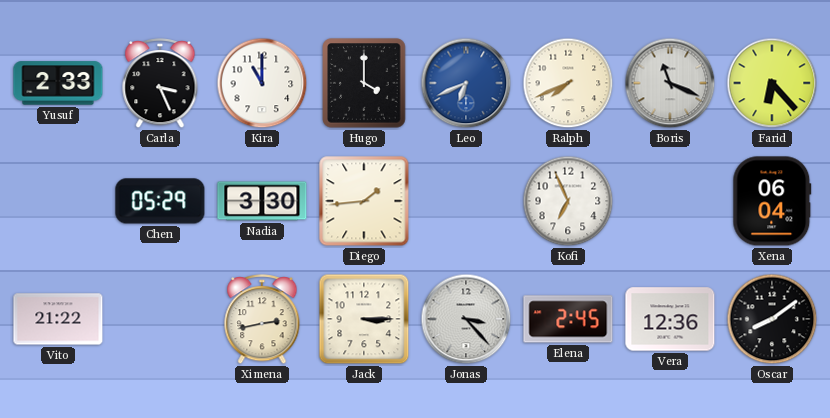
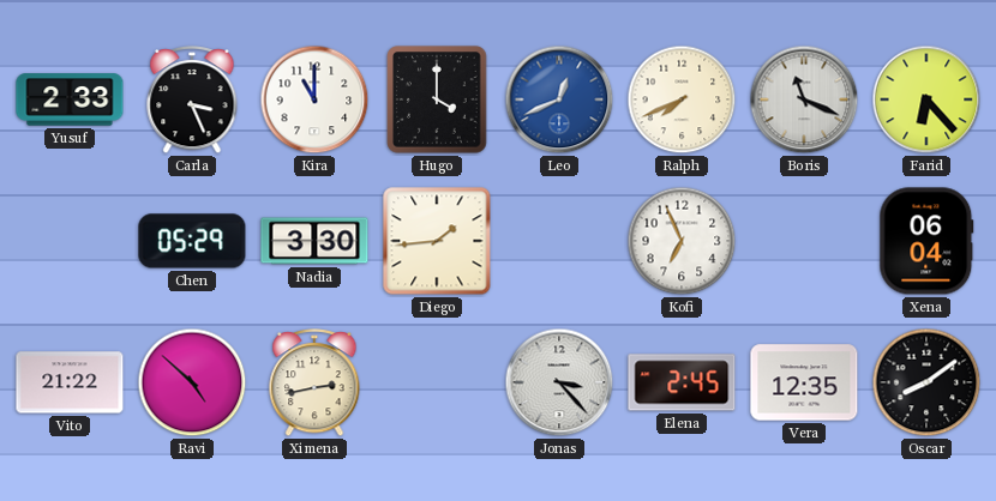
Leo: 6:41 -> 12:41 (559, 99)
Ravi: none -> 4:52 (192, 382)
Jack: 3:15 -> none (364, 319)
Vera: 12:36 -> 12:35 (804, 382)
